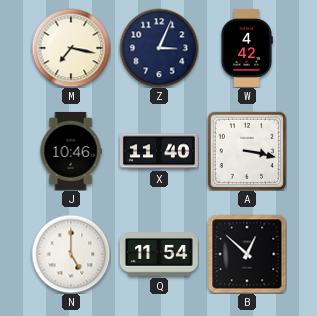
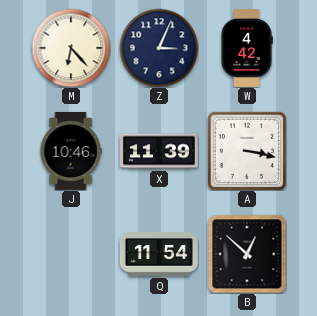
M: 7:17 -> 6:23 (71, 48)
X: 11:40 -> 11:39 (159, 151)
N: 5:00 -> none (71, 254)
